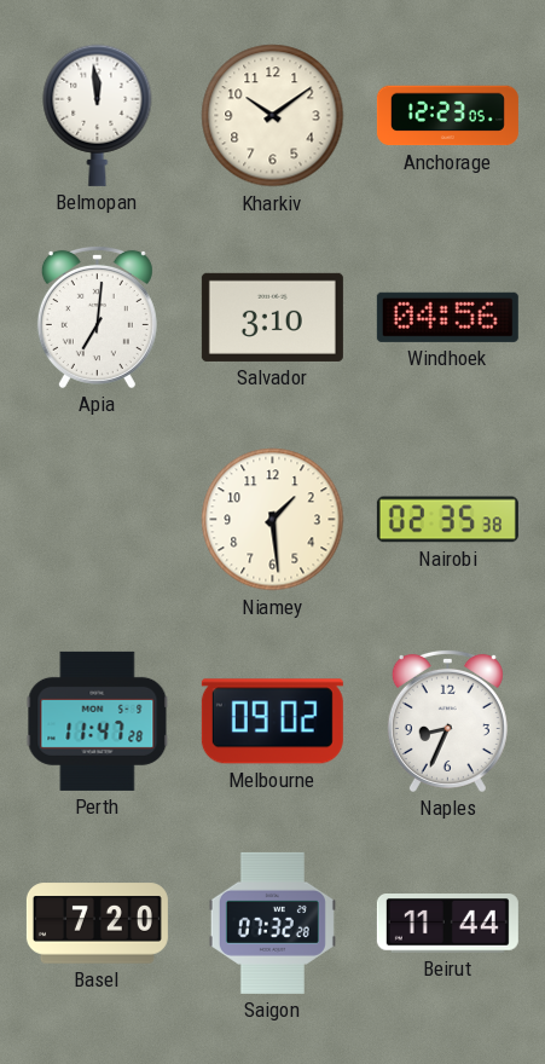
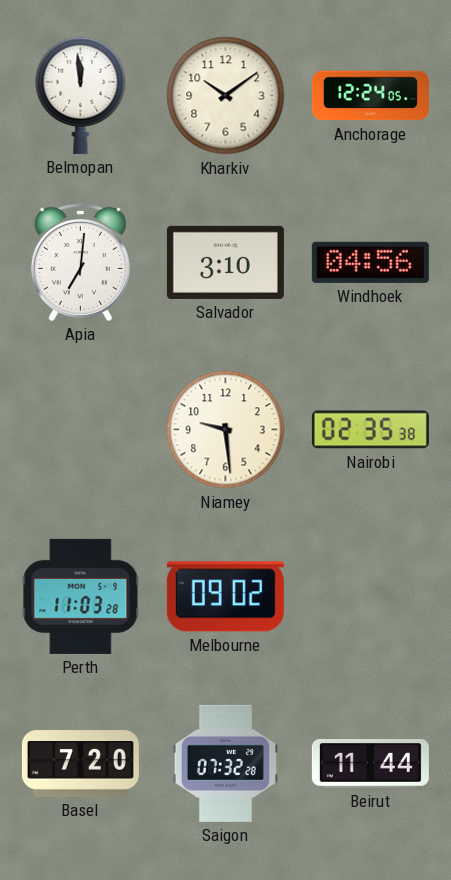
Anchorage: 12:23 -> 12:24 (370, 96)
Niamey: 1:29 -> 9:29 (226, 430)
Perth: 11:47 -> 11:03 (81, 596)
Naples: 8:34 -> none (447, 721)
